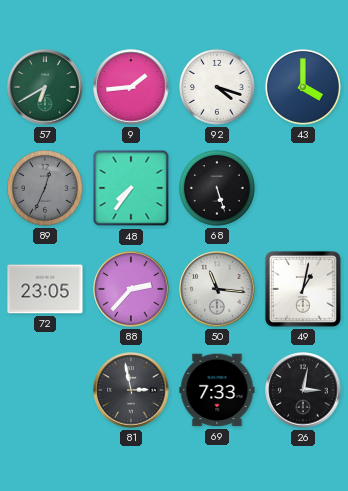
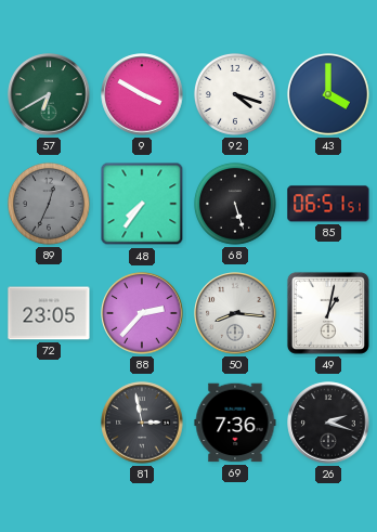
9: 1:44 -> 3:50 (142, 94)
85: none -> 06:51 (328, 204)
50: 11:16 -> 8:16 (235, 313)
69: 7:33 -> 7:36 (235, 423)
26: 3:02 -> 2:18 (328, 423)
